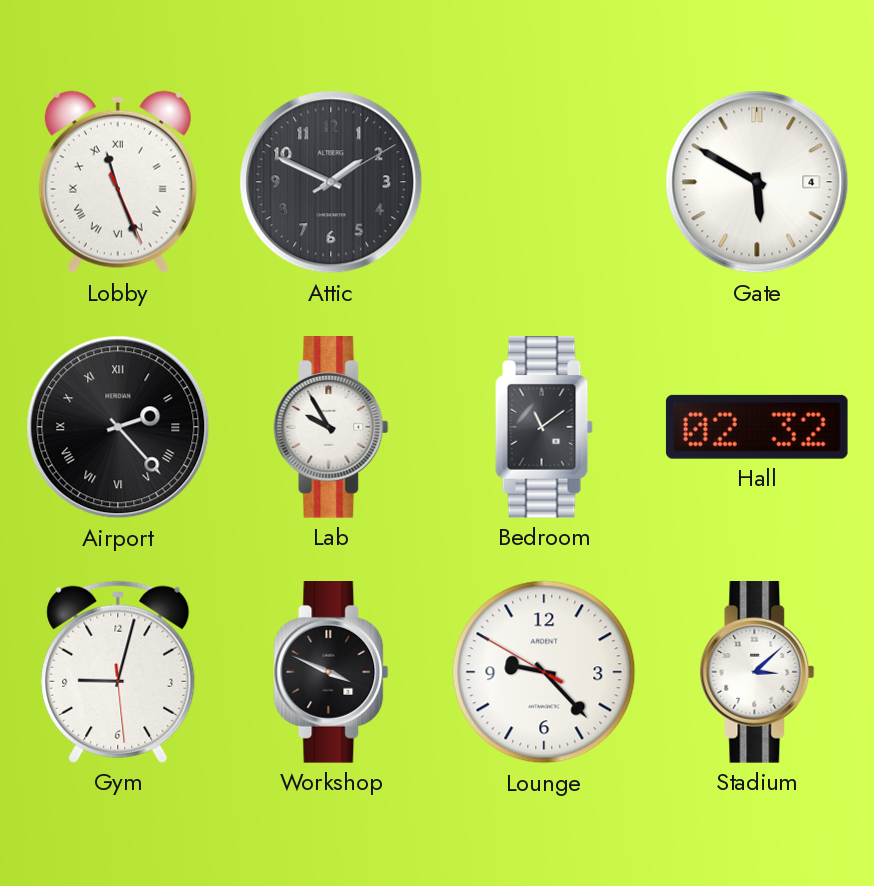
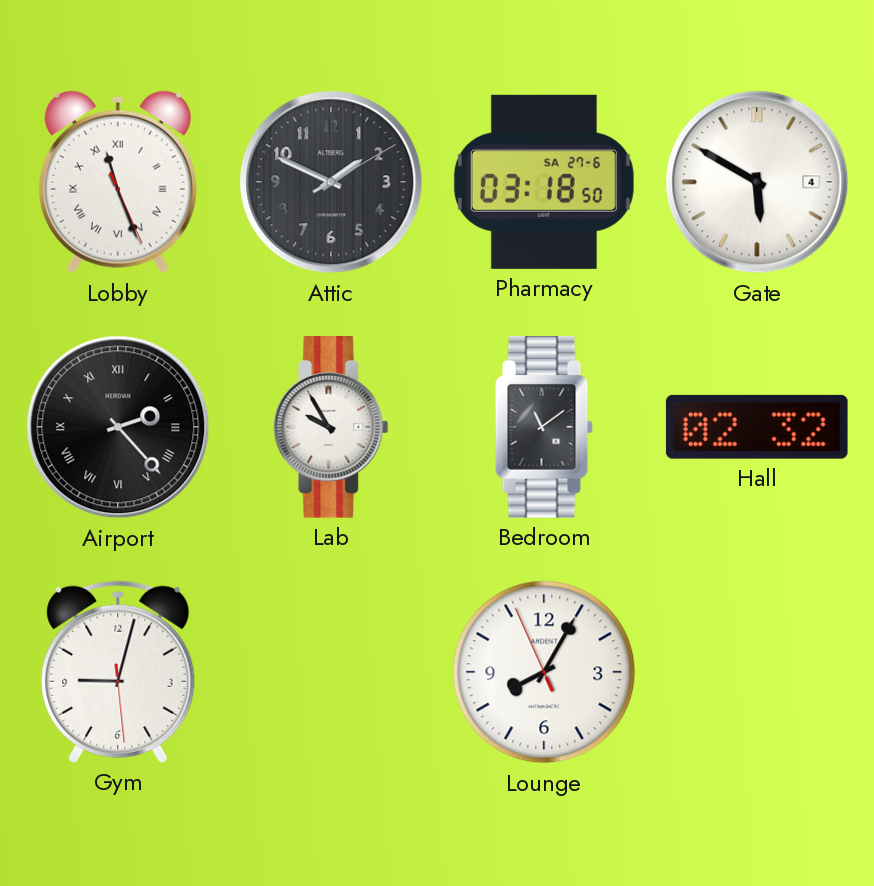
Pharmacy: none -> 03:18 (544, 182)
Workshop: 3:49 -> none (331, 673)
Lounge: 9:22 -> 8:04 (544, 672)
Stadium: 3:08 -> none (757, 673)
